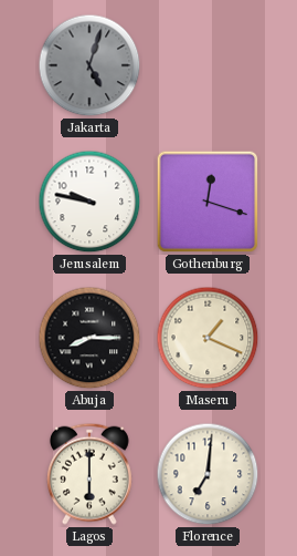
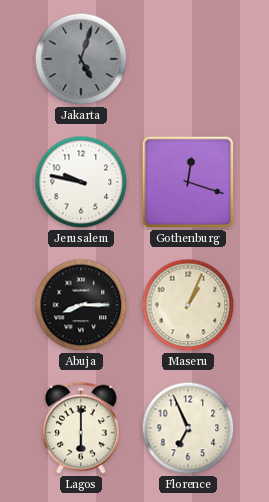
Maseru: 1:19 -> 1:04 (188, 305)
Florence: 7:01 -> 6:56 (188, 428)
